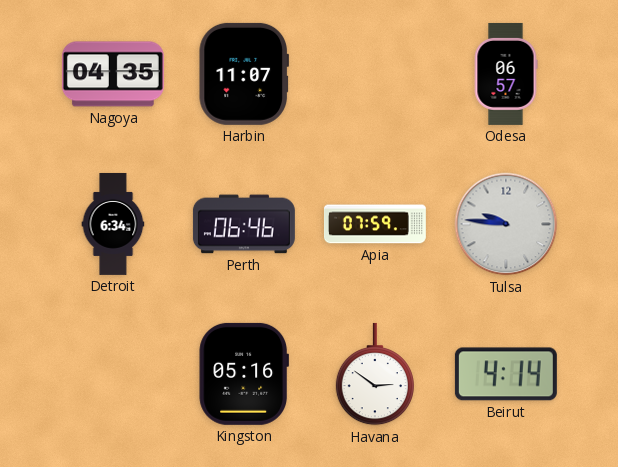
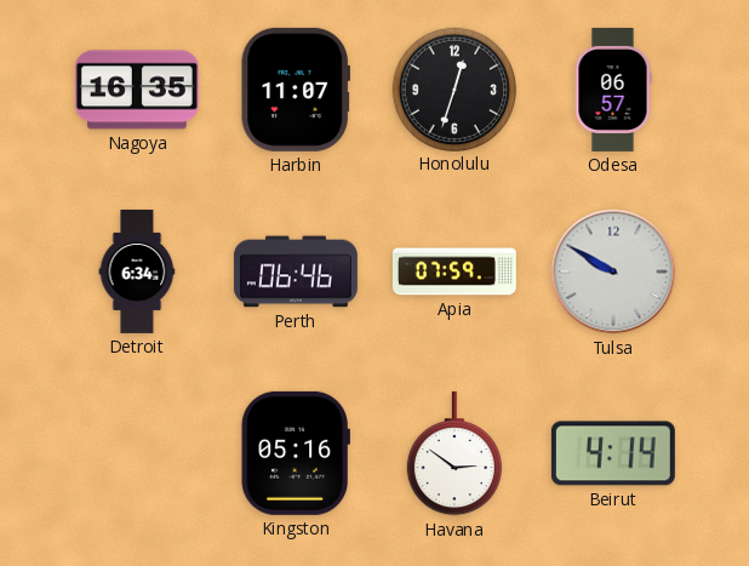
Nagoya: 04:35 -> 16:35 (137, 90)
Honolulu: none -> 12:33 (453, 88)
Tulsa: 9:46 -> 9:50 (613, 271)
